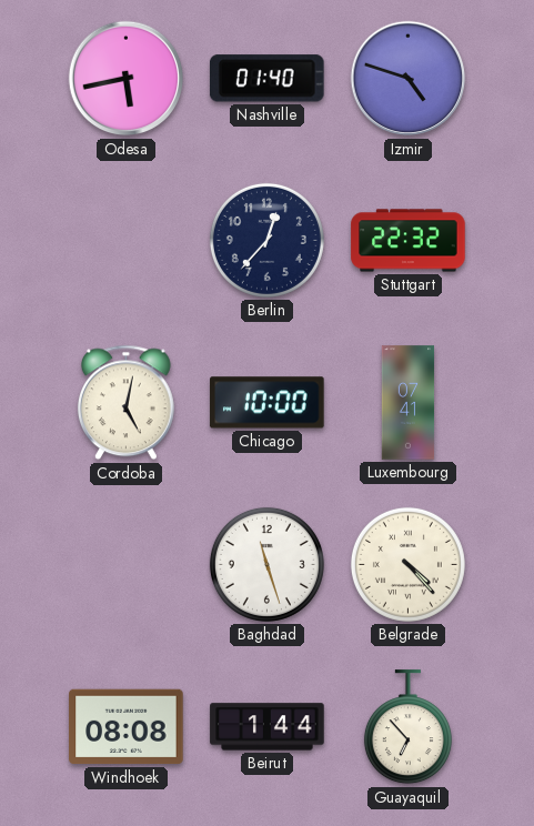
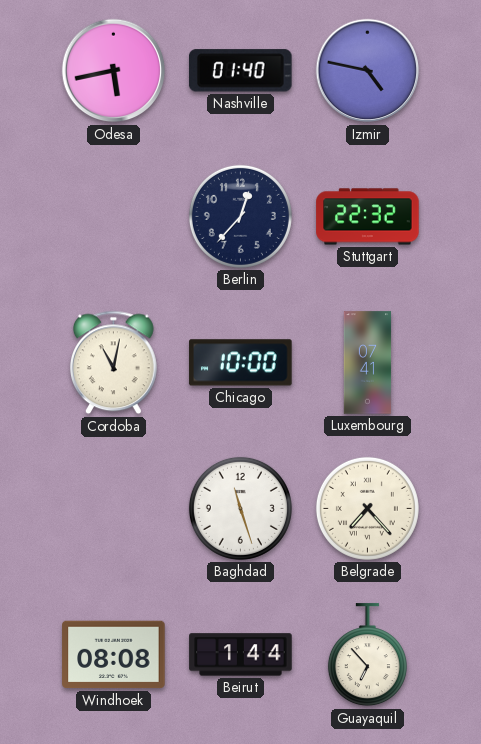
Izmir: 4:48 -> 4:47 (368, 71)
Cordoba: 5:02 -> 11:02 (113, 363)
Belgrade: 4:23 -> 7:23 (367, 508)
